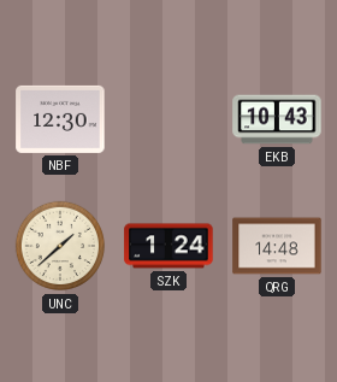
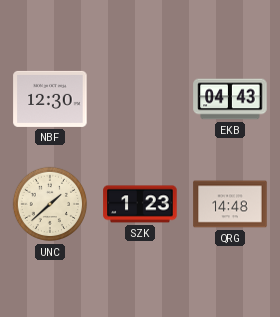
EKB: 10:43 -> 04:43 (230, 99)
SZK: 1:24 -> 1:23 (140, 204)
